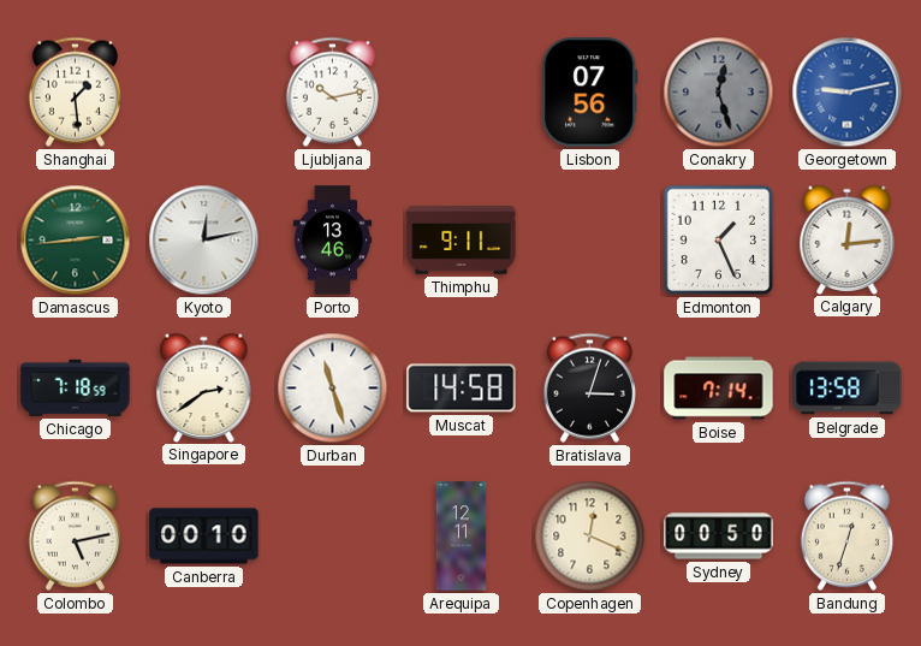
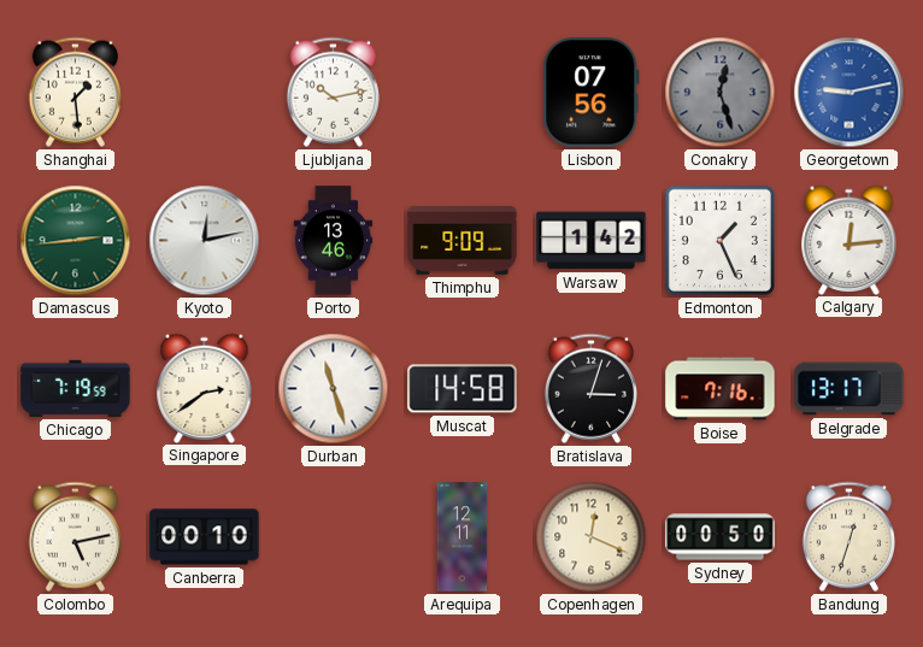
Thimphu: 9:11 -> 9:09 (463, 241)
Warsaw: none -> 1:42 (592, 241)
Chicago: 7:18 -> 7:19 (76, 388)
Boise: 7:14 -> 7:16 (721, 389)
Belgrade: 13:58 -> 13:17 (849, 389)
